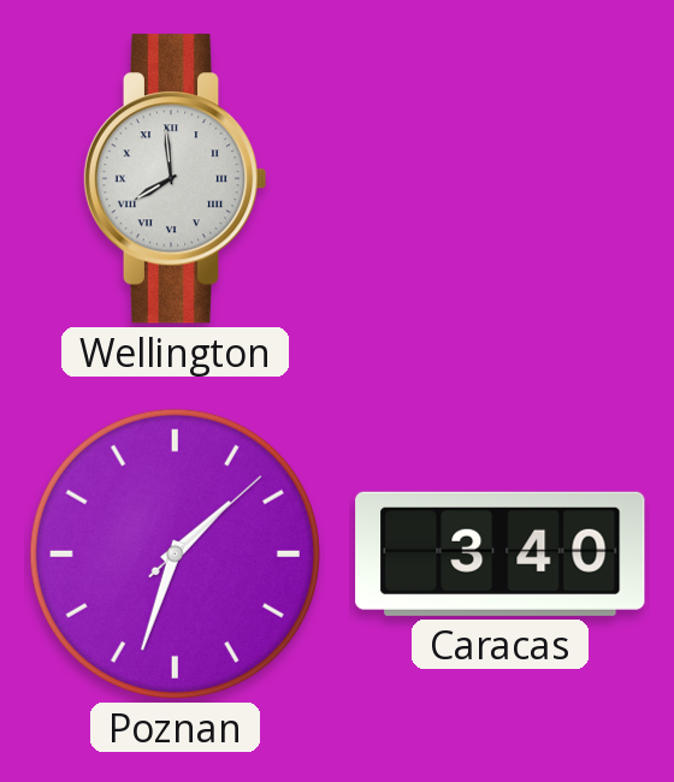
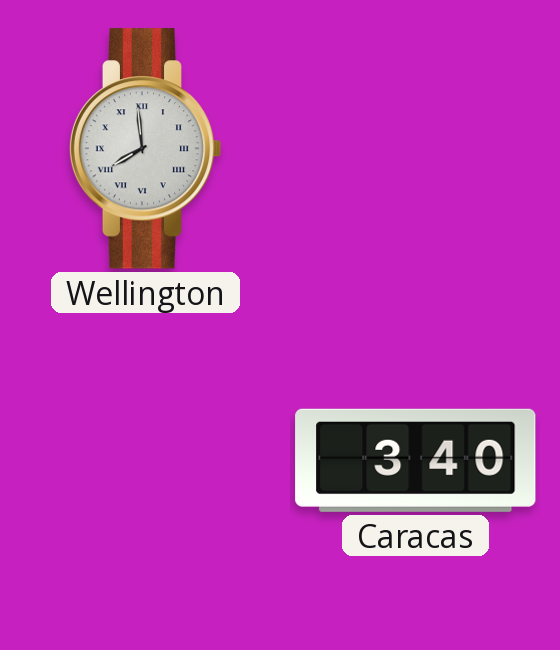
Poznan: 1:33 -> none (175, 553)
